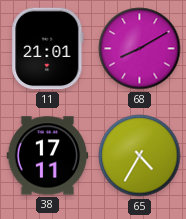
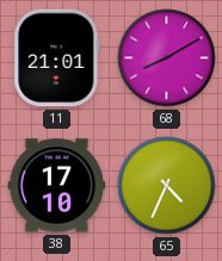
38: 17:11 -> 17:10 (57, 186)
65: 4:35 -> 4:34 (167, 186)
